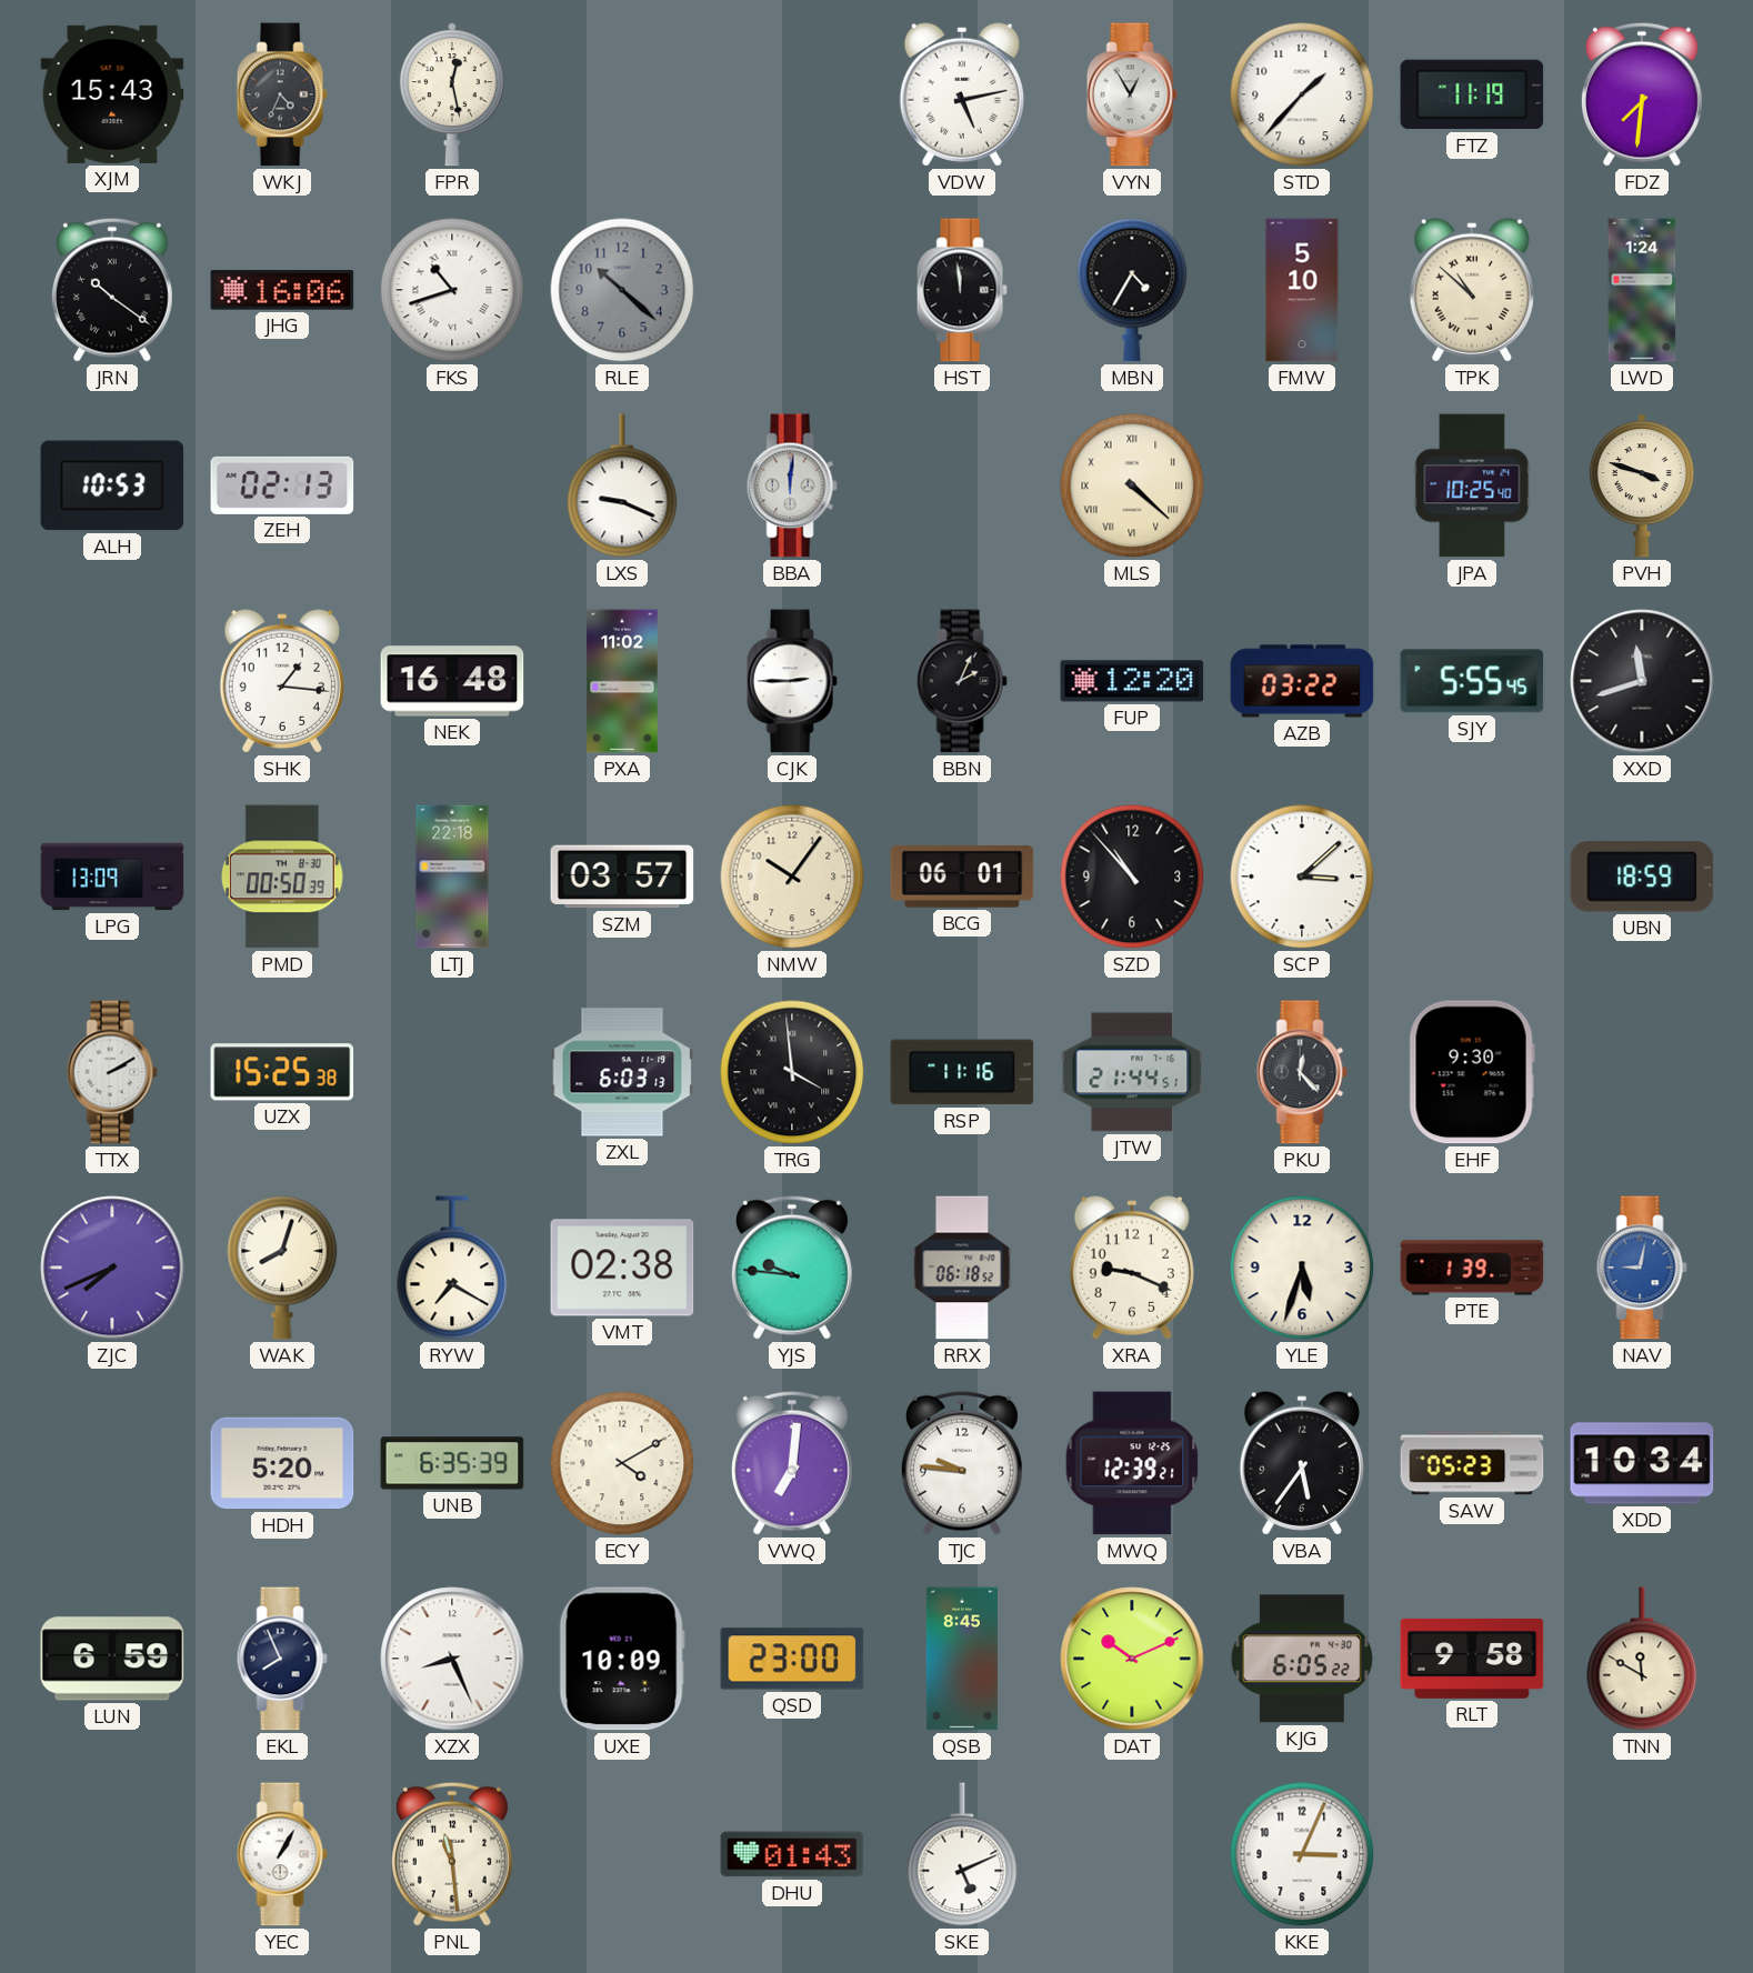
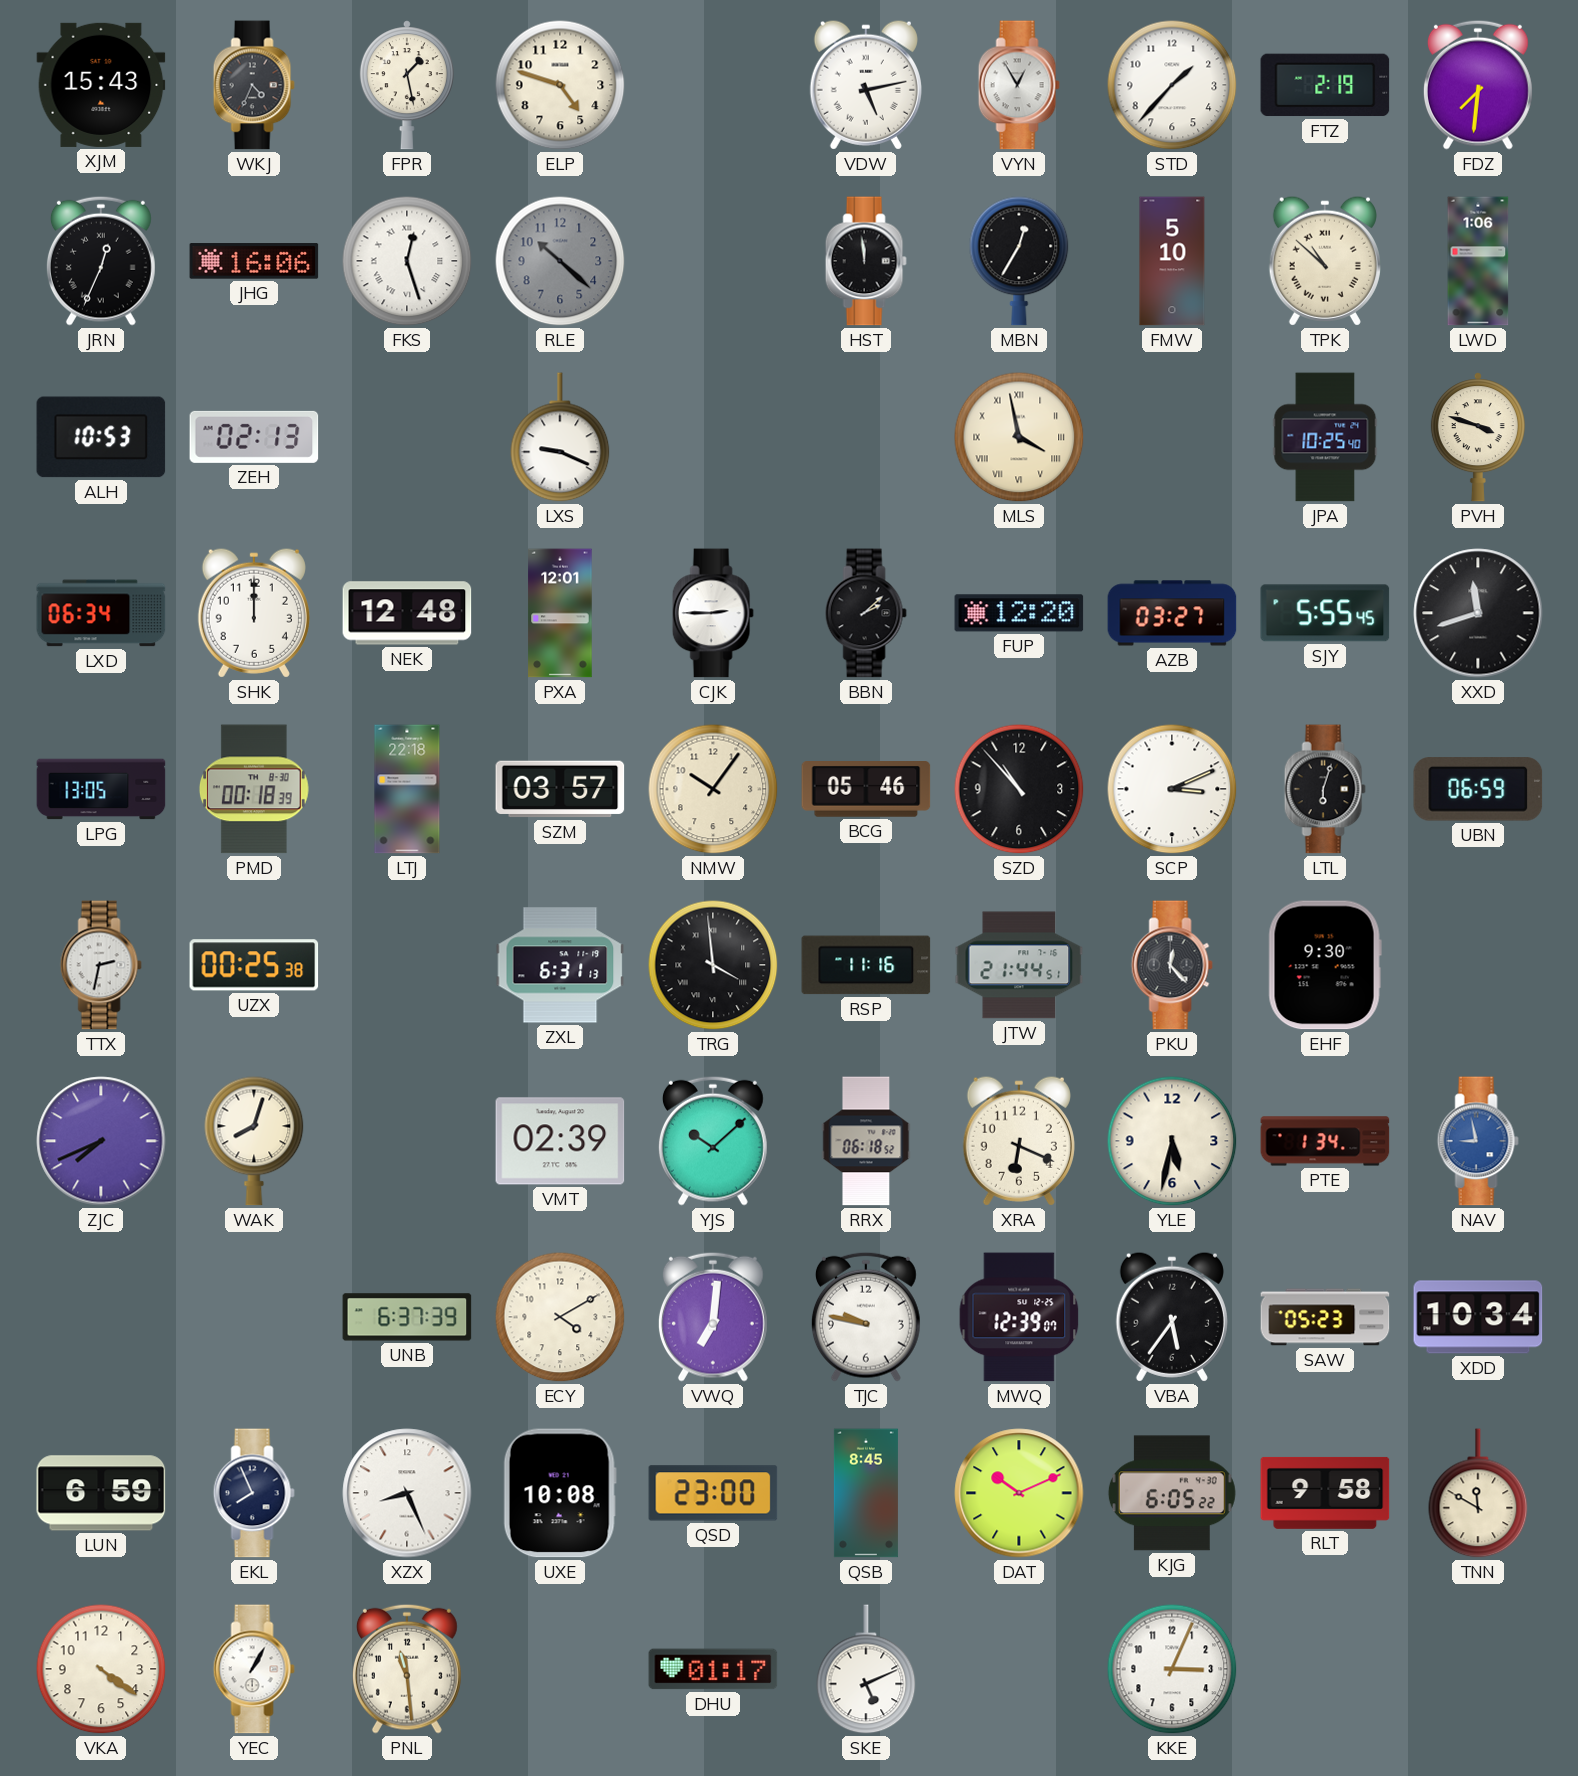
FPR: 12:28 -> 1:28 (407, 85)
ELP: none -> 4:48 (560, 85)
FTZ: 11:19 -> 2:19 (1325, 85)
JRN: 10:21 -> 12:34 (101, 261)
FKS: 10:42 -> 12:27 (407, 261)
MBN: 4:35 -> 12:35 (1019, 261)
LWD: 1:24 -> 1:06 (1478, 261)
BBA: 12:01 -> none (792, 485)
MLS: 4:22 -> 3:58 (1019, 437)
LXD: none -> 06:34 (101, 613)
SHK: 1:16 -> 12:00 (254, 613)
NEK: 16:48 -> 12:48 (407, 613)
PXA: 11:02 -> 12:01 (560, 613)
BBN: 2:04 -> 2:08 (866, 613)
AZB: 03:22 -> 03:27 (1172, 613)
LPG: 13:09 -> 13:05 (101, 789)
PMD: 00:50 -> 00:18 (254, 789)
BCG: 06:01 -> 05:46 (866, 790)
SCP: 3:08 -> 3:11 (1172, 789)
LTL: none -> 6:03 (1325, 789)
UBN: 18:59 -> 06:59 (1478, 789)
TTX: 2:10 -> 2:32 (101, 965)
UZX: 15:25 -> 00:25 (254, 965)
ZXL: 6:03 -> 6:31 (560, 965)
RYW: 7:20 -> none (452, 1268)
VMT: 02:38 -> 02:39 (560, 1141)
YJS: 9:46 -> 10:08 (713, 1141)
XRA: 9:19 -> 6:19 (1019, 1141)
YLE: 5:33 -> 5:32 (1172, 1141)
PTE: 1:39 -> 1:34 (1325, 1141)
NAV: 9:02 -> 8:58 (1478, 1141)
HDH: 5:20 -> none (282, 1463)
UNB: 6:35 -> 6:37 (407, 1317)
TJC: 9:46 -> 9:47 (866, 1317)
MWQ: 12:39:21 -> 12:39:07 (1019, 1317)
UXE: 10:09 -> 10:08 (560, 1493)
VKA: none -> 4:21 (101, 1669)
DHU: 01:43 -> 01:17 (713, 1669)
